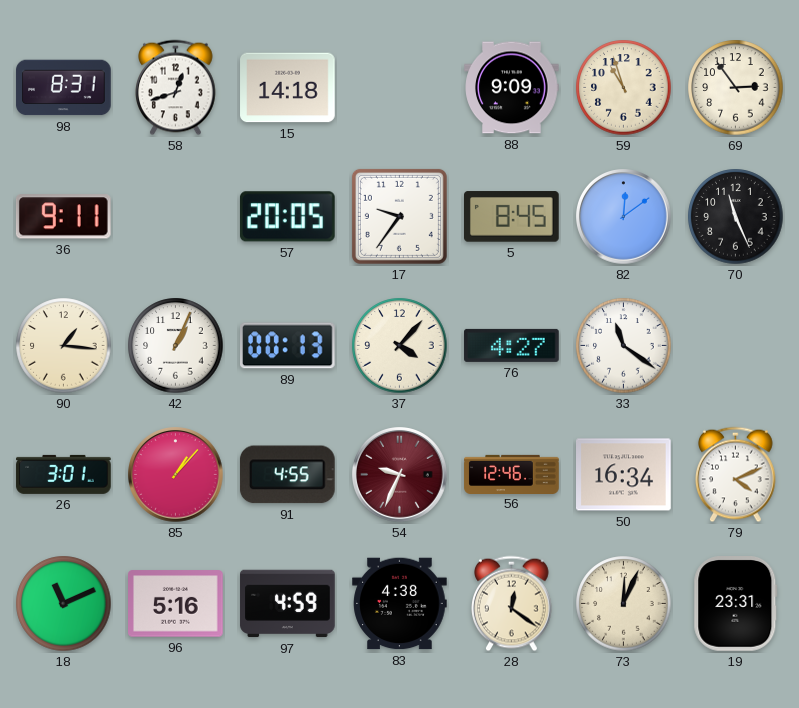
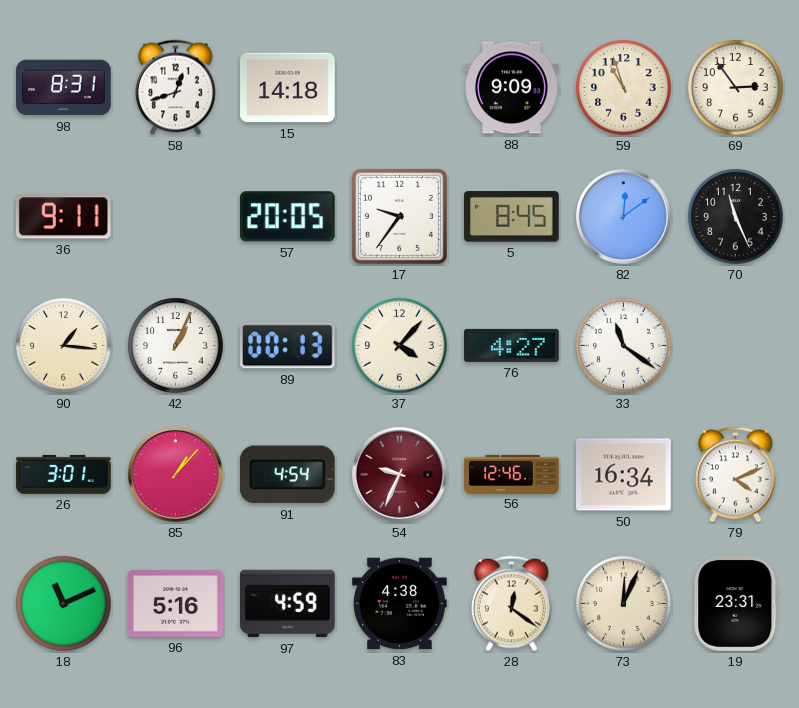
91: 4:55 -> 4:54 (287, 475)
